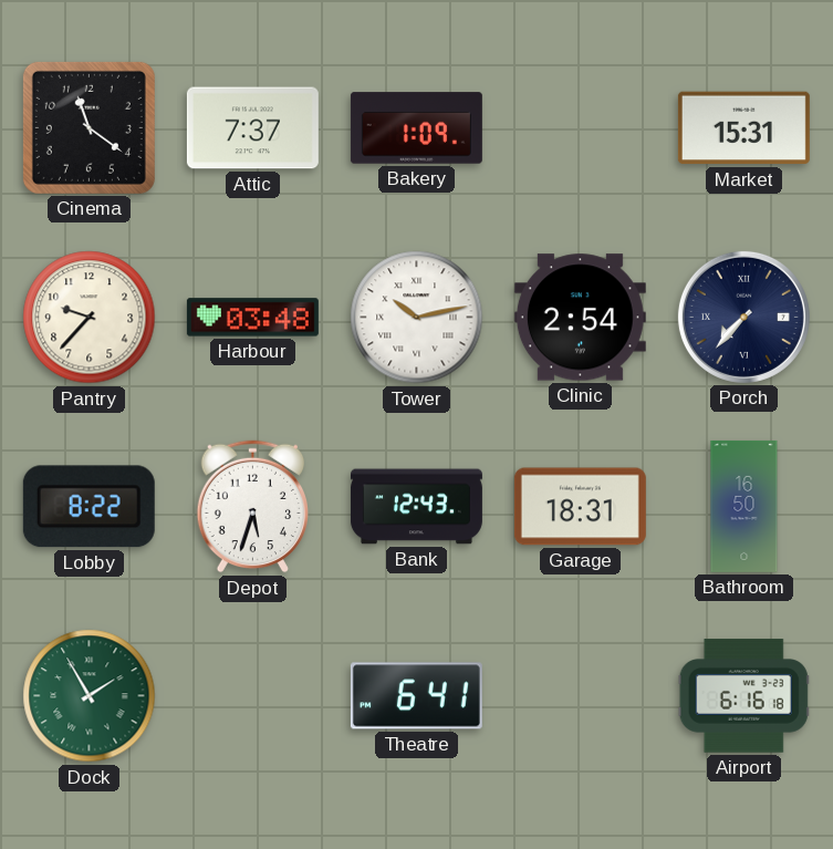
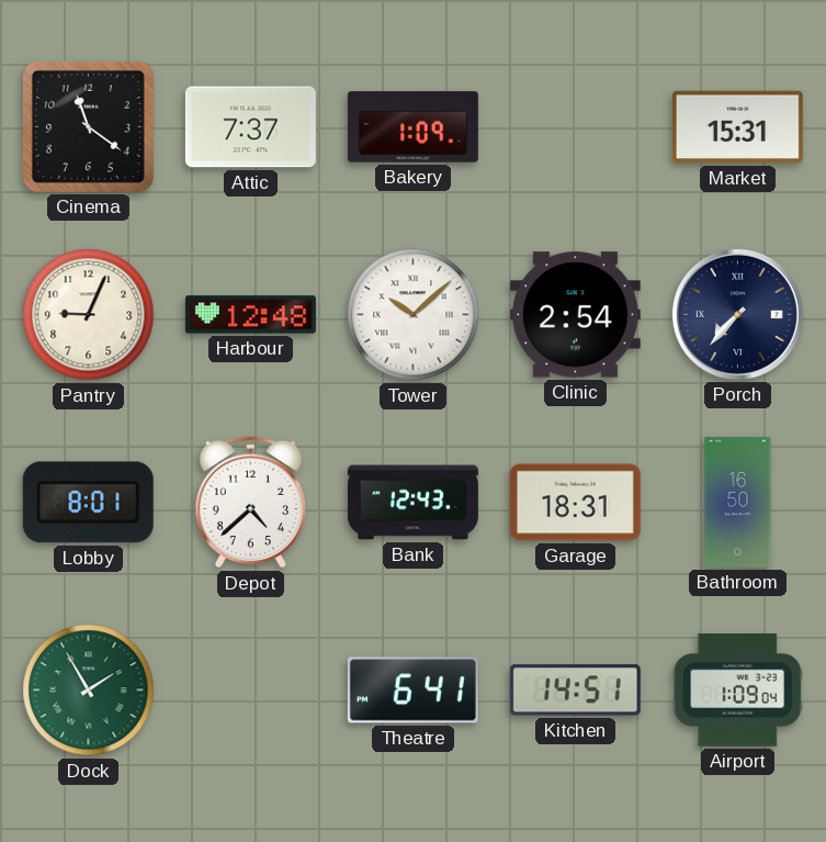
Pantry: 9:37 -> 9:04 (89, 315)
Harbour: 03:48 -> 12:48 (250, 315)
Tower: 10:13 -> 10:08 (414, 315)
Lobby: 8:22 -> 8:01 (88, 503)
Depot: 5:33 -> 4:38 (250, 503)
Kitchen: none -> 14:51 (575, 691)
Airport: 6:16 -> 1:09 (737, 691)
